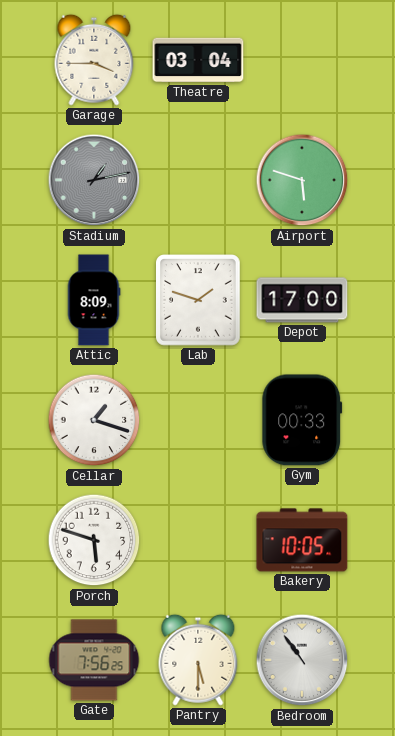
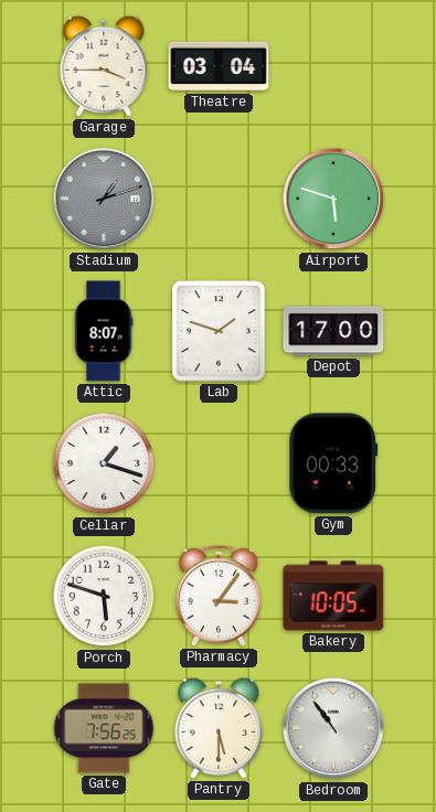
Stadium: 1:13 -> 1:12 (104, 199)
Attic: 8:09 -> 8:07 (104, 331)
Pharmacy: none -> 3:06 (219, 596)
